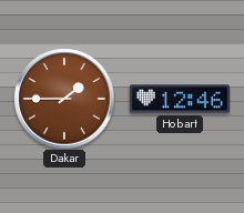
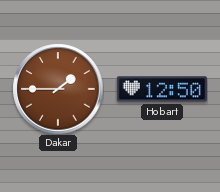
Hobart: 12:46 -> 12:50 (162, 89)
